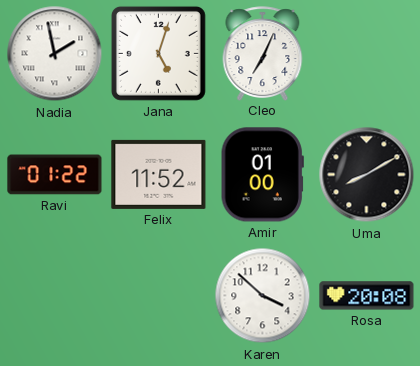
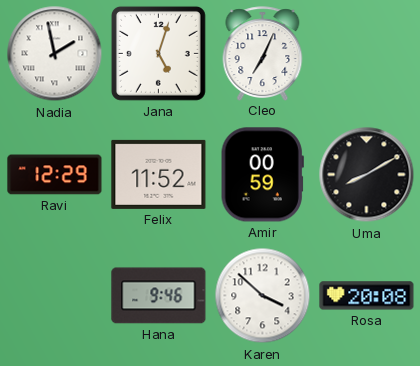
Ravi: 01:22 -> 12:29 (55, 175)
Amir: 01:00 -> 00:59 (262, 175)
Hana: none -> 9:46 (159, 296)
